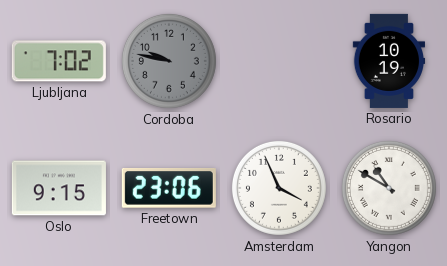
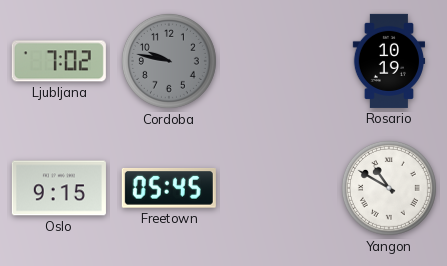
Freetown: 23:06 -> 05:45 (169, 189)
Amsterdam: 3:56 -> none (279, 188)
